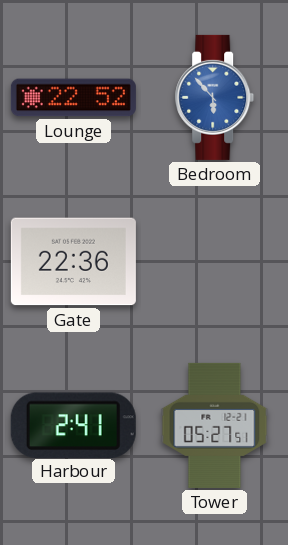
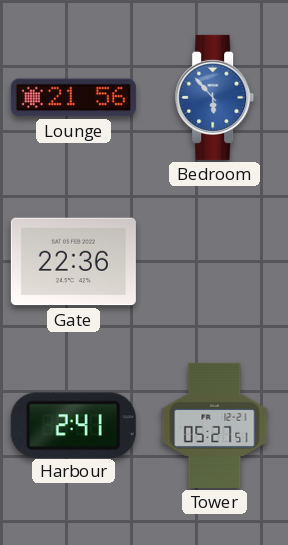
Lounge: 22:52 -> 21:56 (73, 98)
